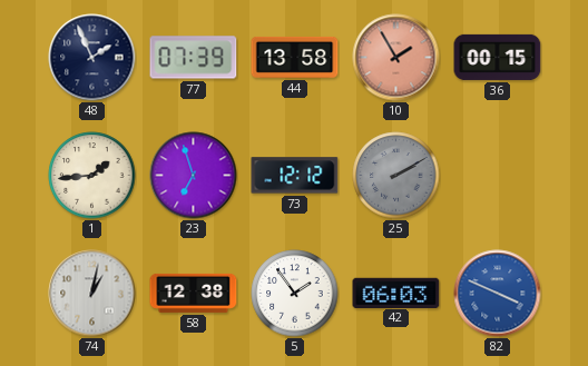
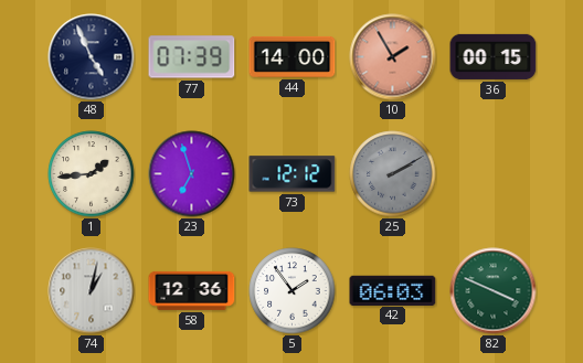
48: 1:56 -> 4:56 (92, 57)
44: 13:58 -> 14:00 (293, 56)
58: 12:38 -> 12:36 (192, 290)
82 dial: blue -> green (494, 291)
